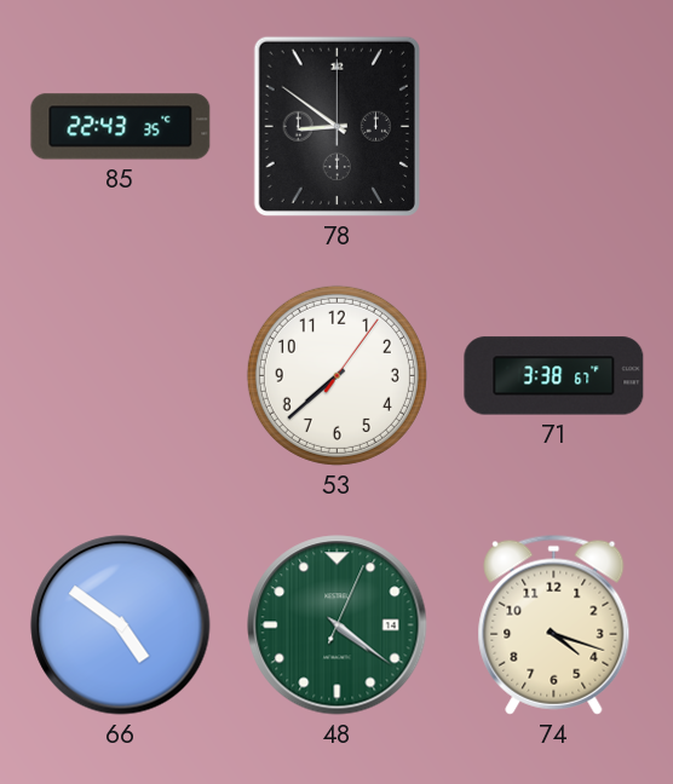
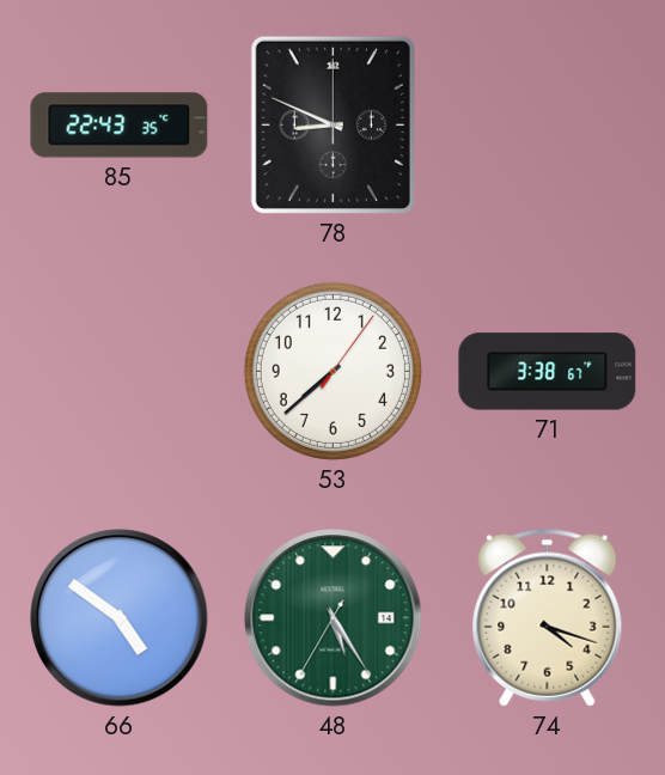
78: 8:51 -> 8:49 (332, 124)
48: 4:21 -> 5:24 (334, 618)
